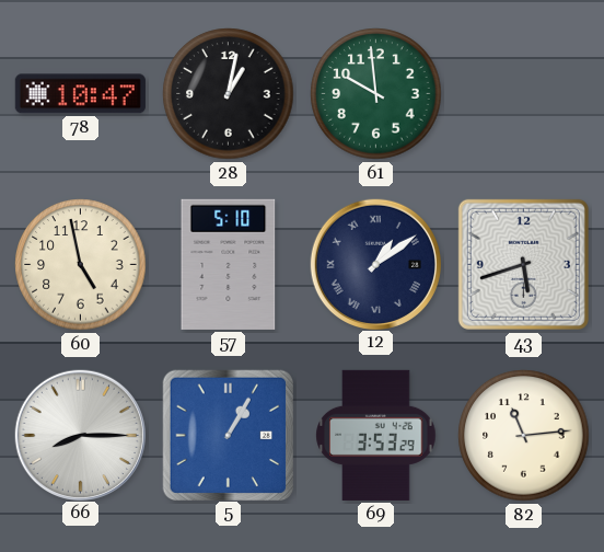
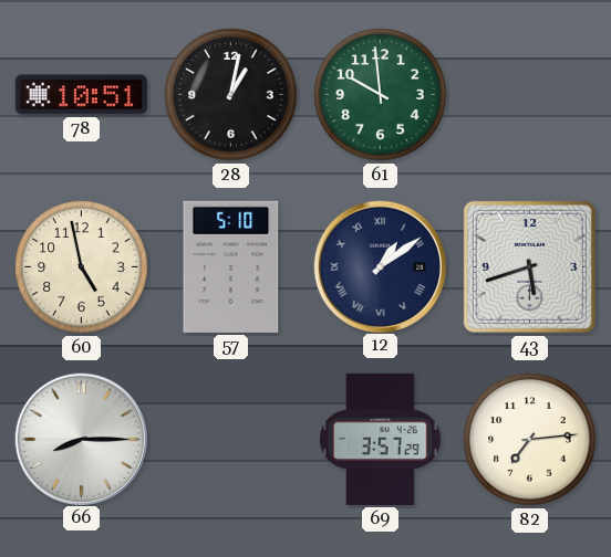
78: 10:47 -> 10:51 (81, 95)
5: 1:05 -> none (228, 435)
69: 3:53 -> 3:57 (381, 439)
82: 11:14 -> 7:14 (530, 440)
